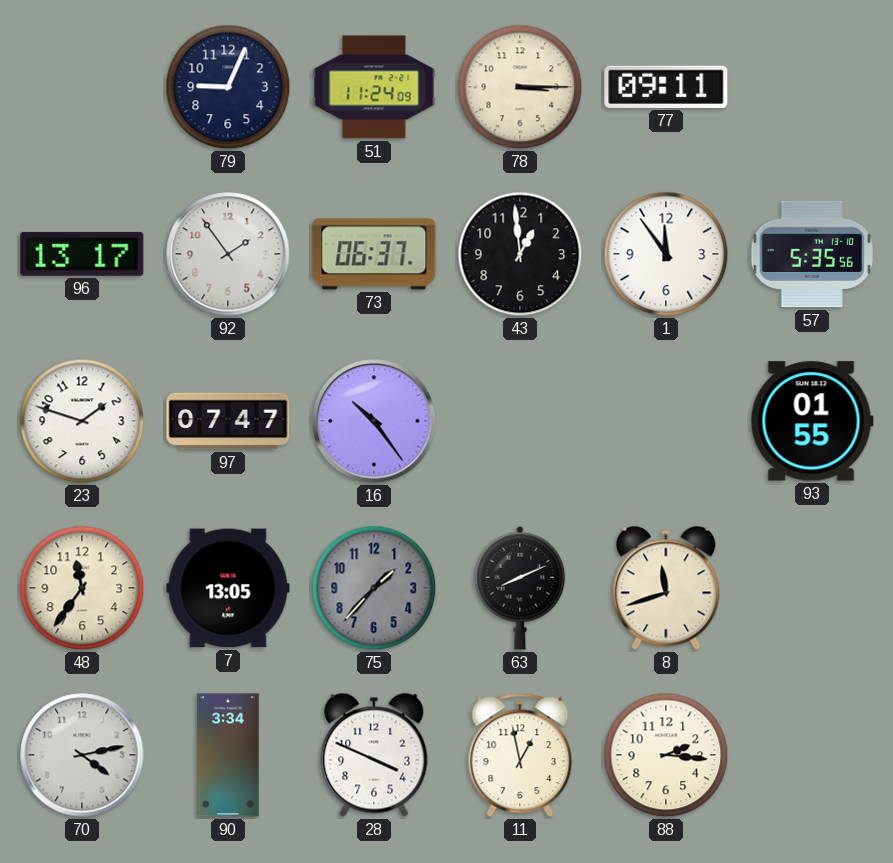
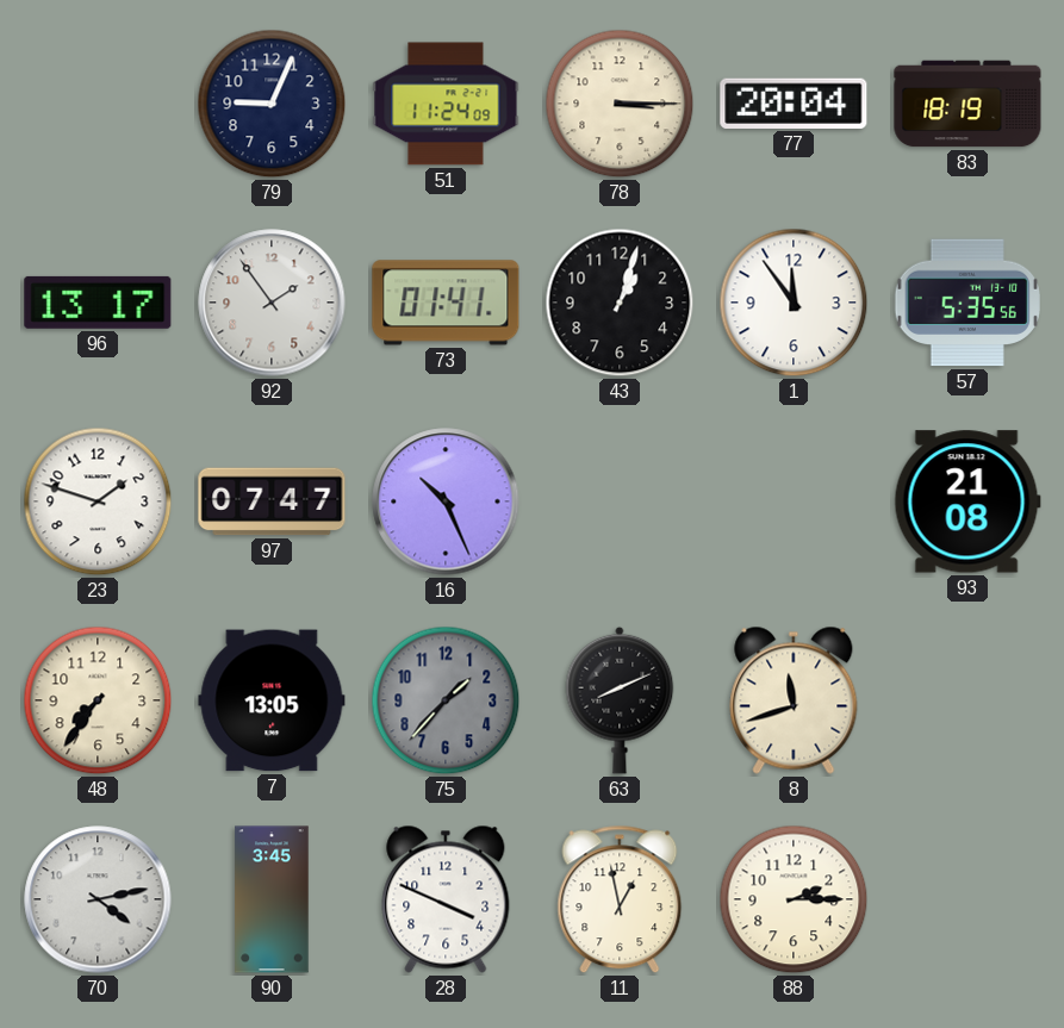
77: 09:11 -> 20:04 (794, 104)
83: none -> 18:19 (967, 104)
73: 06:37 -> 01:41 (446, 303)
43: 12:59 -> 1:03 (620, 303)
16: 10:24 -> 10:26 (446, 501)
93: 01:55 -> 21:08 (967, 501)
48: 11:36 -> 7:36 (98, 700)
90: 3:34 -> 3:45 (272, 899)
88: 2:16 -> 2:15 (794, 899)
